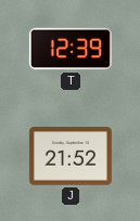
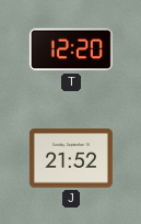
T: 12:39 -> 12:20 (71, 49)
